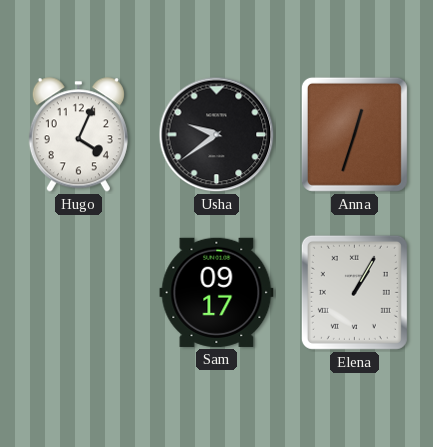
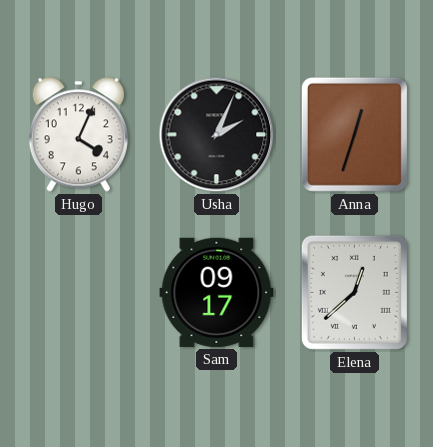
Usha: 9:39 -> 2:04 (217, 135)
Elena: 1:05 -> 12:38 (354, 292)
